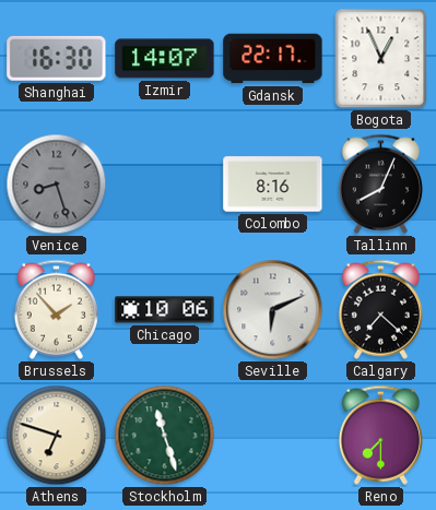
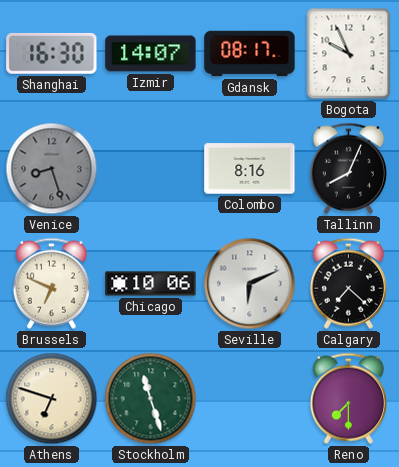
Gdansk: 22:17 -> 08:17 (250, 54)
Bogota: 12:56 -> 9:56 (349, 54)
Brussels: 1:53 -> 6:49 (51, 283)
